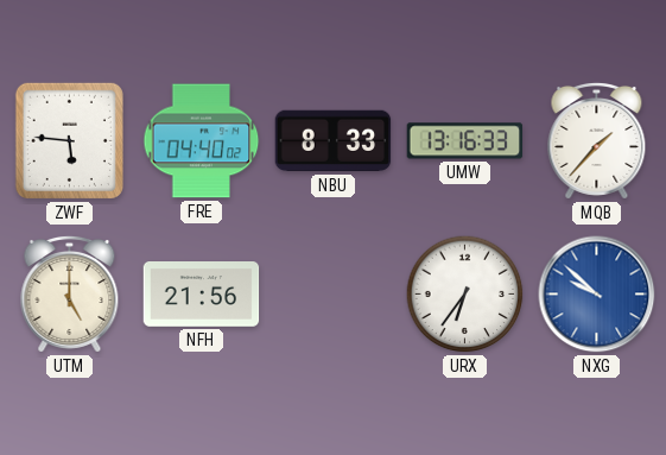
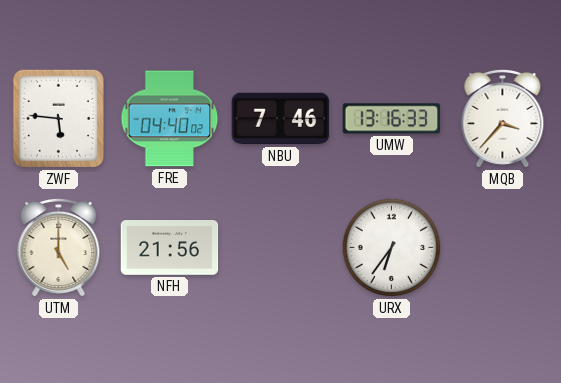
NBU: 8:33 -> 7:46 (281, 119)
MQB: 1:37 -> 3:37 (503, 118)
NXG: 9:52 -> none (597, 295)
